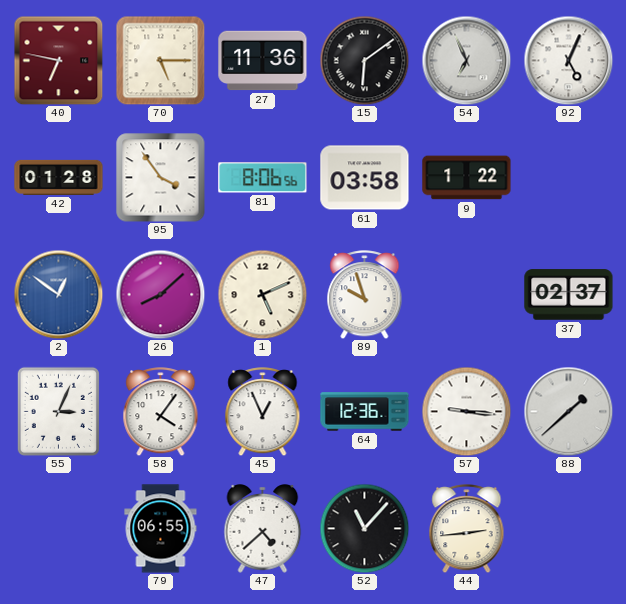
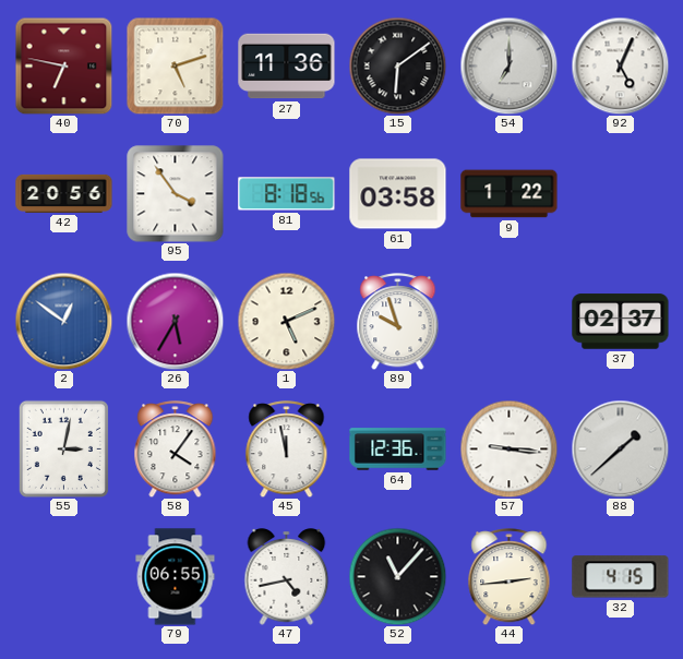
70: 5:15 -> 5:12 (175, 65)
54: 6:56 -> 7:00 (508, 65)
42: 01:28 -> 20:56 (64, 193)
81: 8:06 -> 8:18 (287, 194)
26: 8:08 -> 5:35 (175, 321)
55: 3:04 -> 3:02 (63, 448)
45: 12:56 -> 11:58 (287, 450)
47: 4:38 -> 4:43 (287, 577)
32: none -> 4:15 (621, 577)
